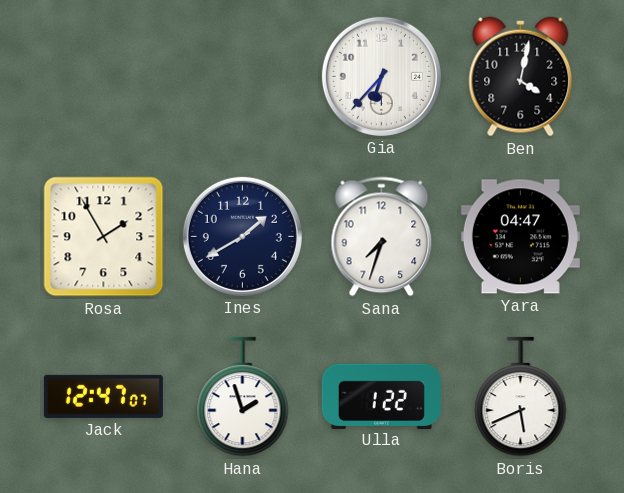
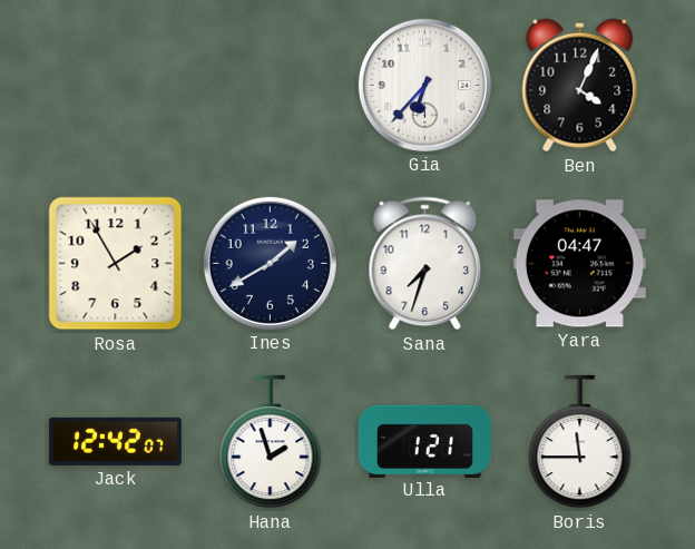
Ben: 4:02 -> 4:04 (580, 86)
Jack: 12:47 -> 12:42 (115, 441)
Ulla: 1:22 -> 1:21 (424, 441)
Boris: 5:41 -> 11:45 (580, 442)
